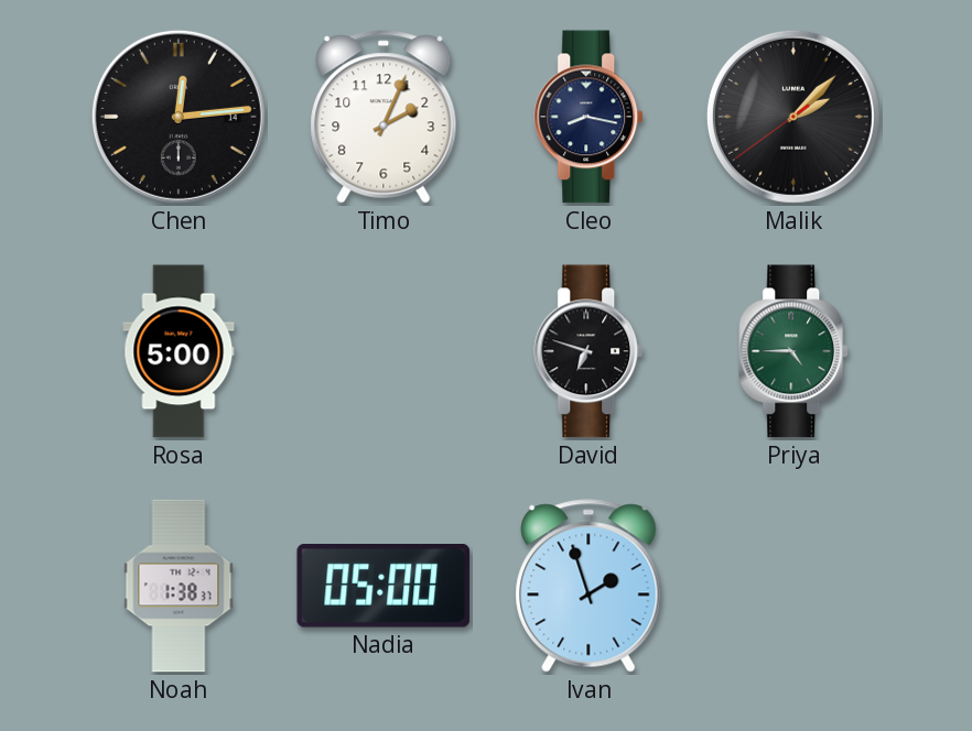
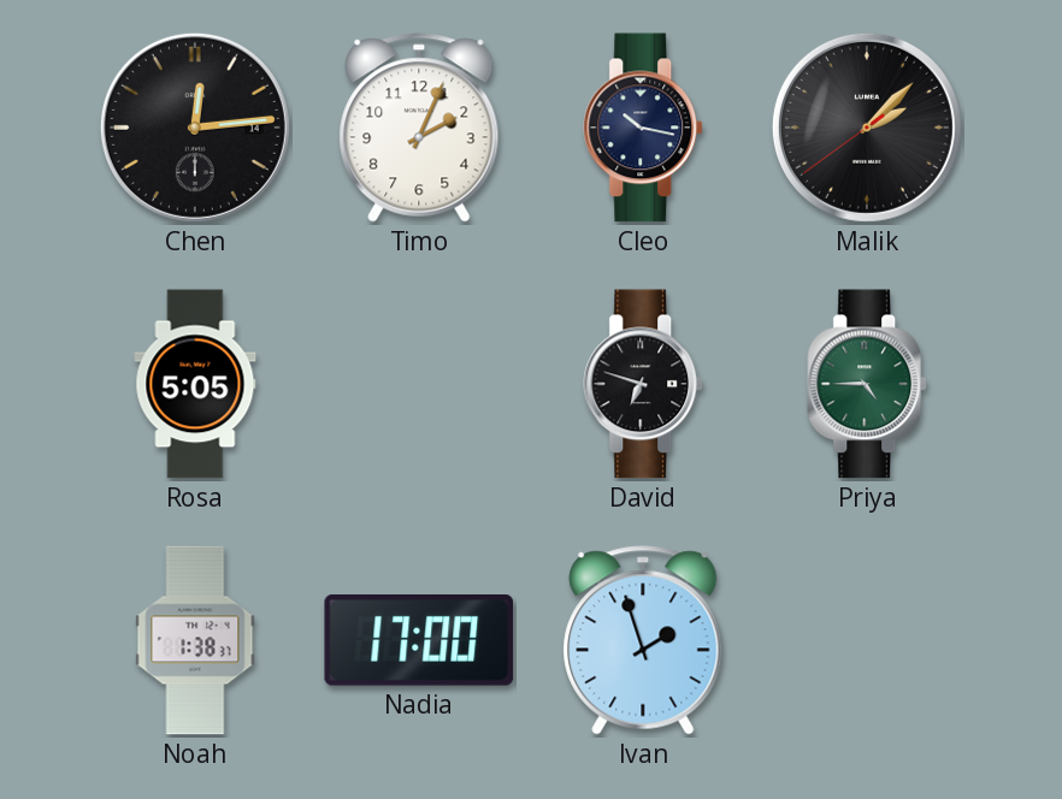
Cleo: 8:17 -> 10:17 (644, 128)
Rosa: 5:00 -> 5:05 (195, 384)
Nadia: 05:00 -> 17:00 (419, 640)
